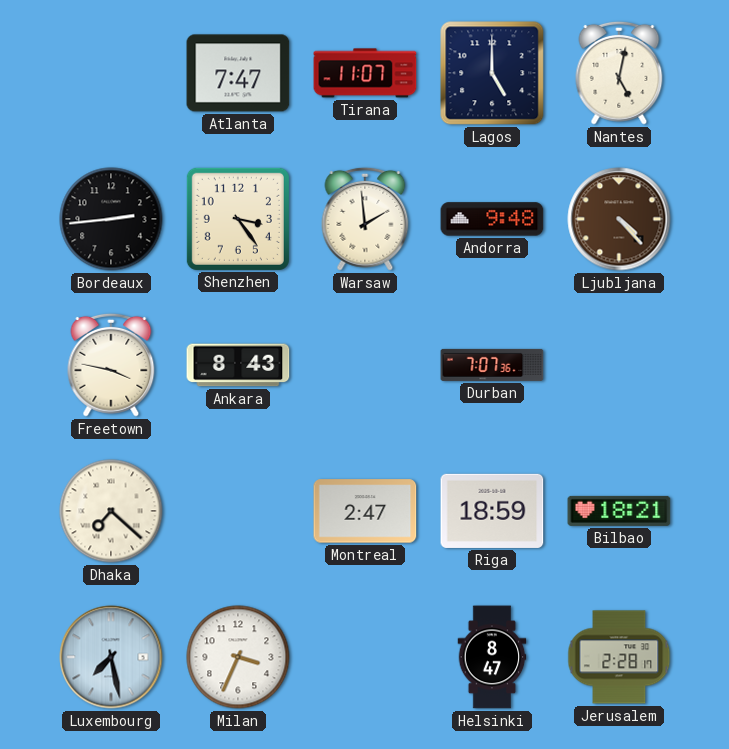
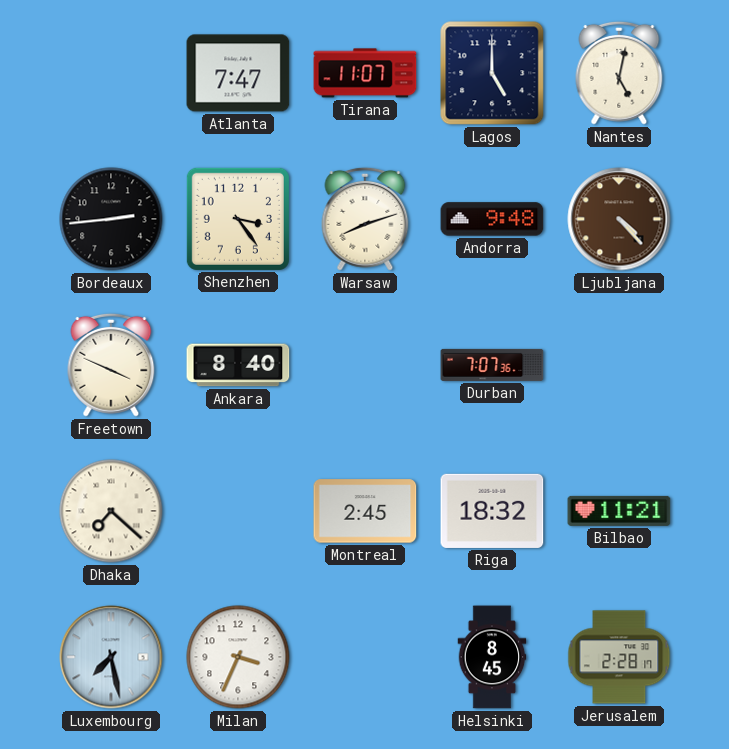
Warsaw: 1:59 -> 8:12 (365, 219)
Freetown: 3:47 -> 3:49 (111, 365)
Ankara: 8:43 -> 8:40 (238, 365)
Montreal: 2:47 -> 2:45 (365, 511)
Riga: 18:59 -> 18:32 (492, 511)
Bilbao: 18:21 -> 11:21 (619, 511)
Helsinki: 8:47 -> 8:45 (492, 657)
